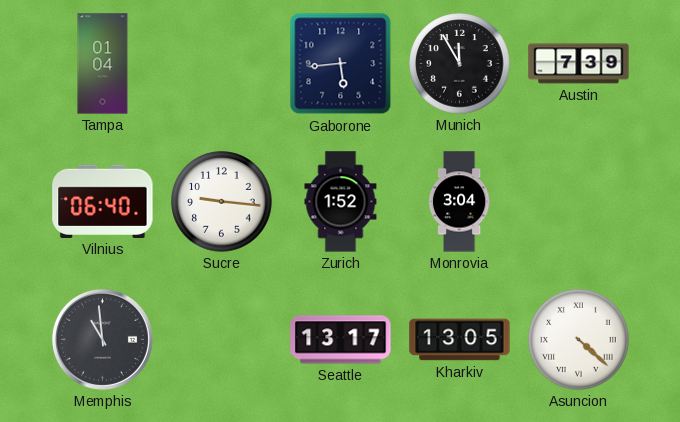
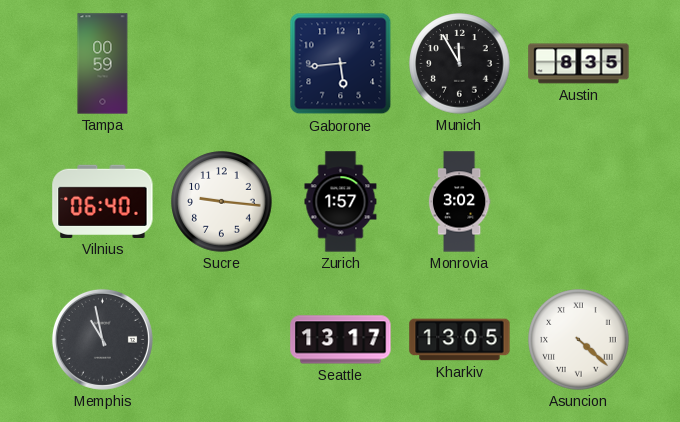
Tampa: 01:04 -> 00:59 (103, 64)
Austin: 7:39 -> 8:35 (579, 64)
Zurich: 1:52 -> 1:57 (341, 202)
Monrovia: 3:04 -> 3:02 (459, 202)
Memphis: 10:59 -> 10:58 (102, 339)
